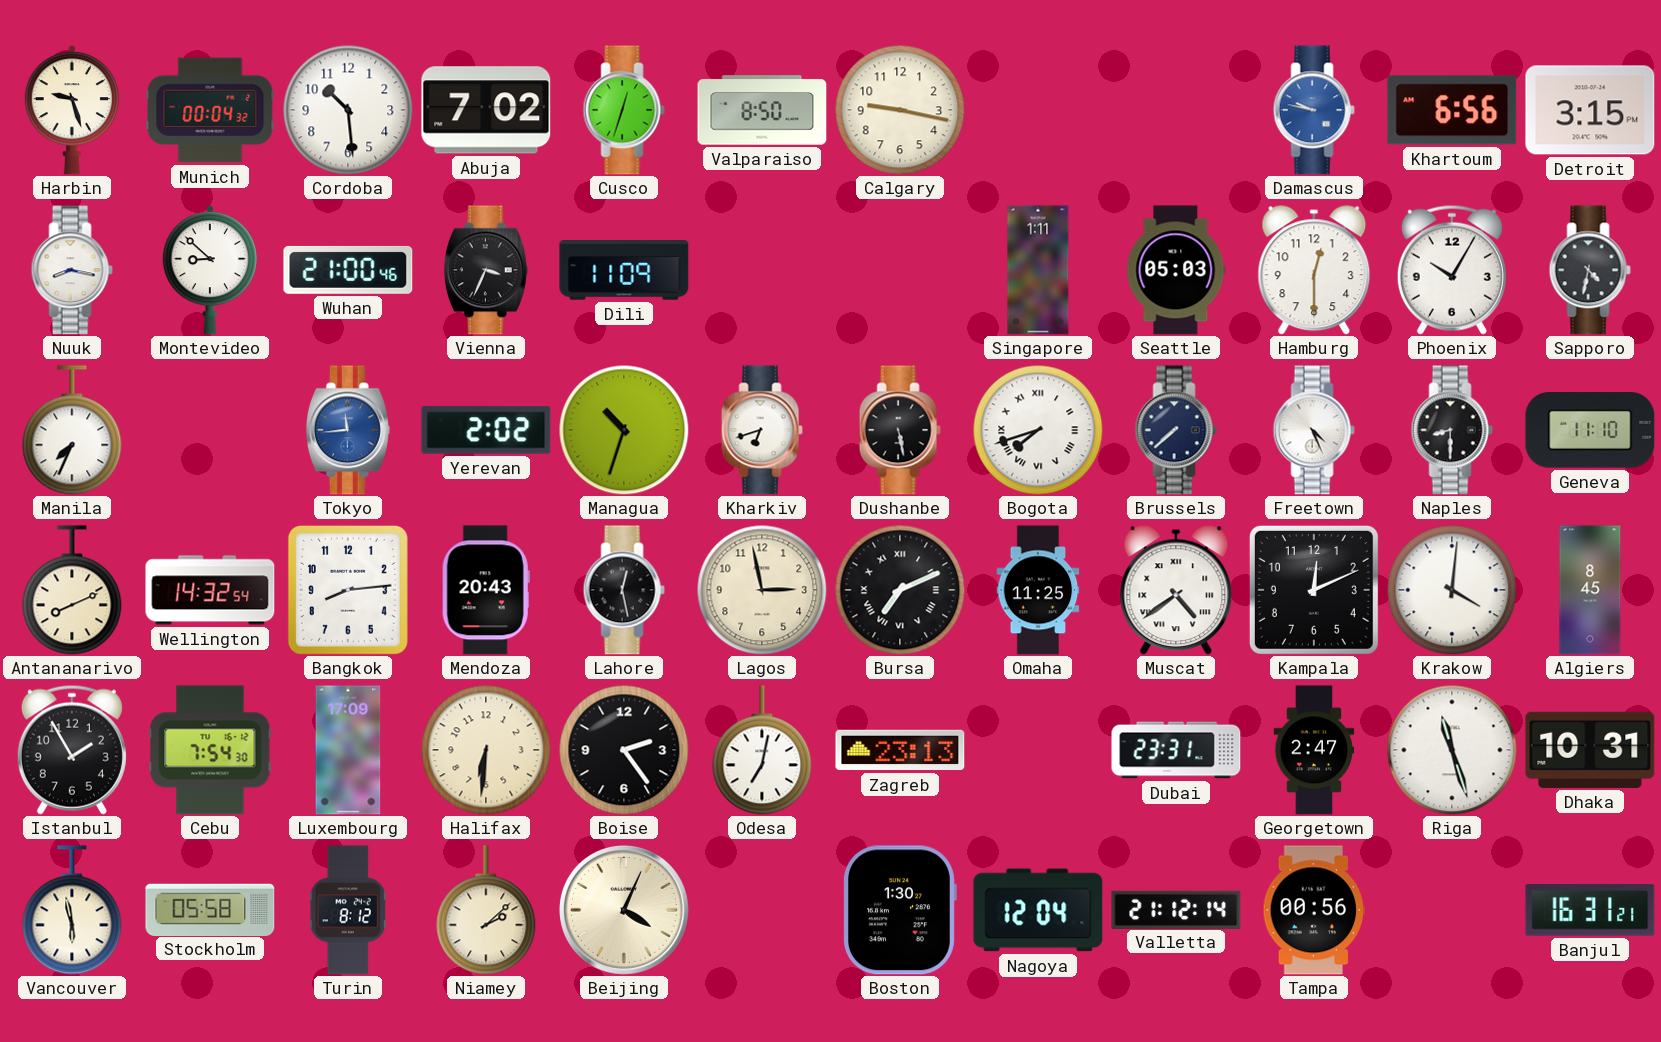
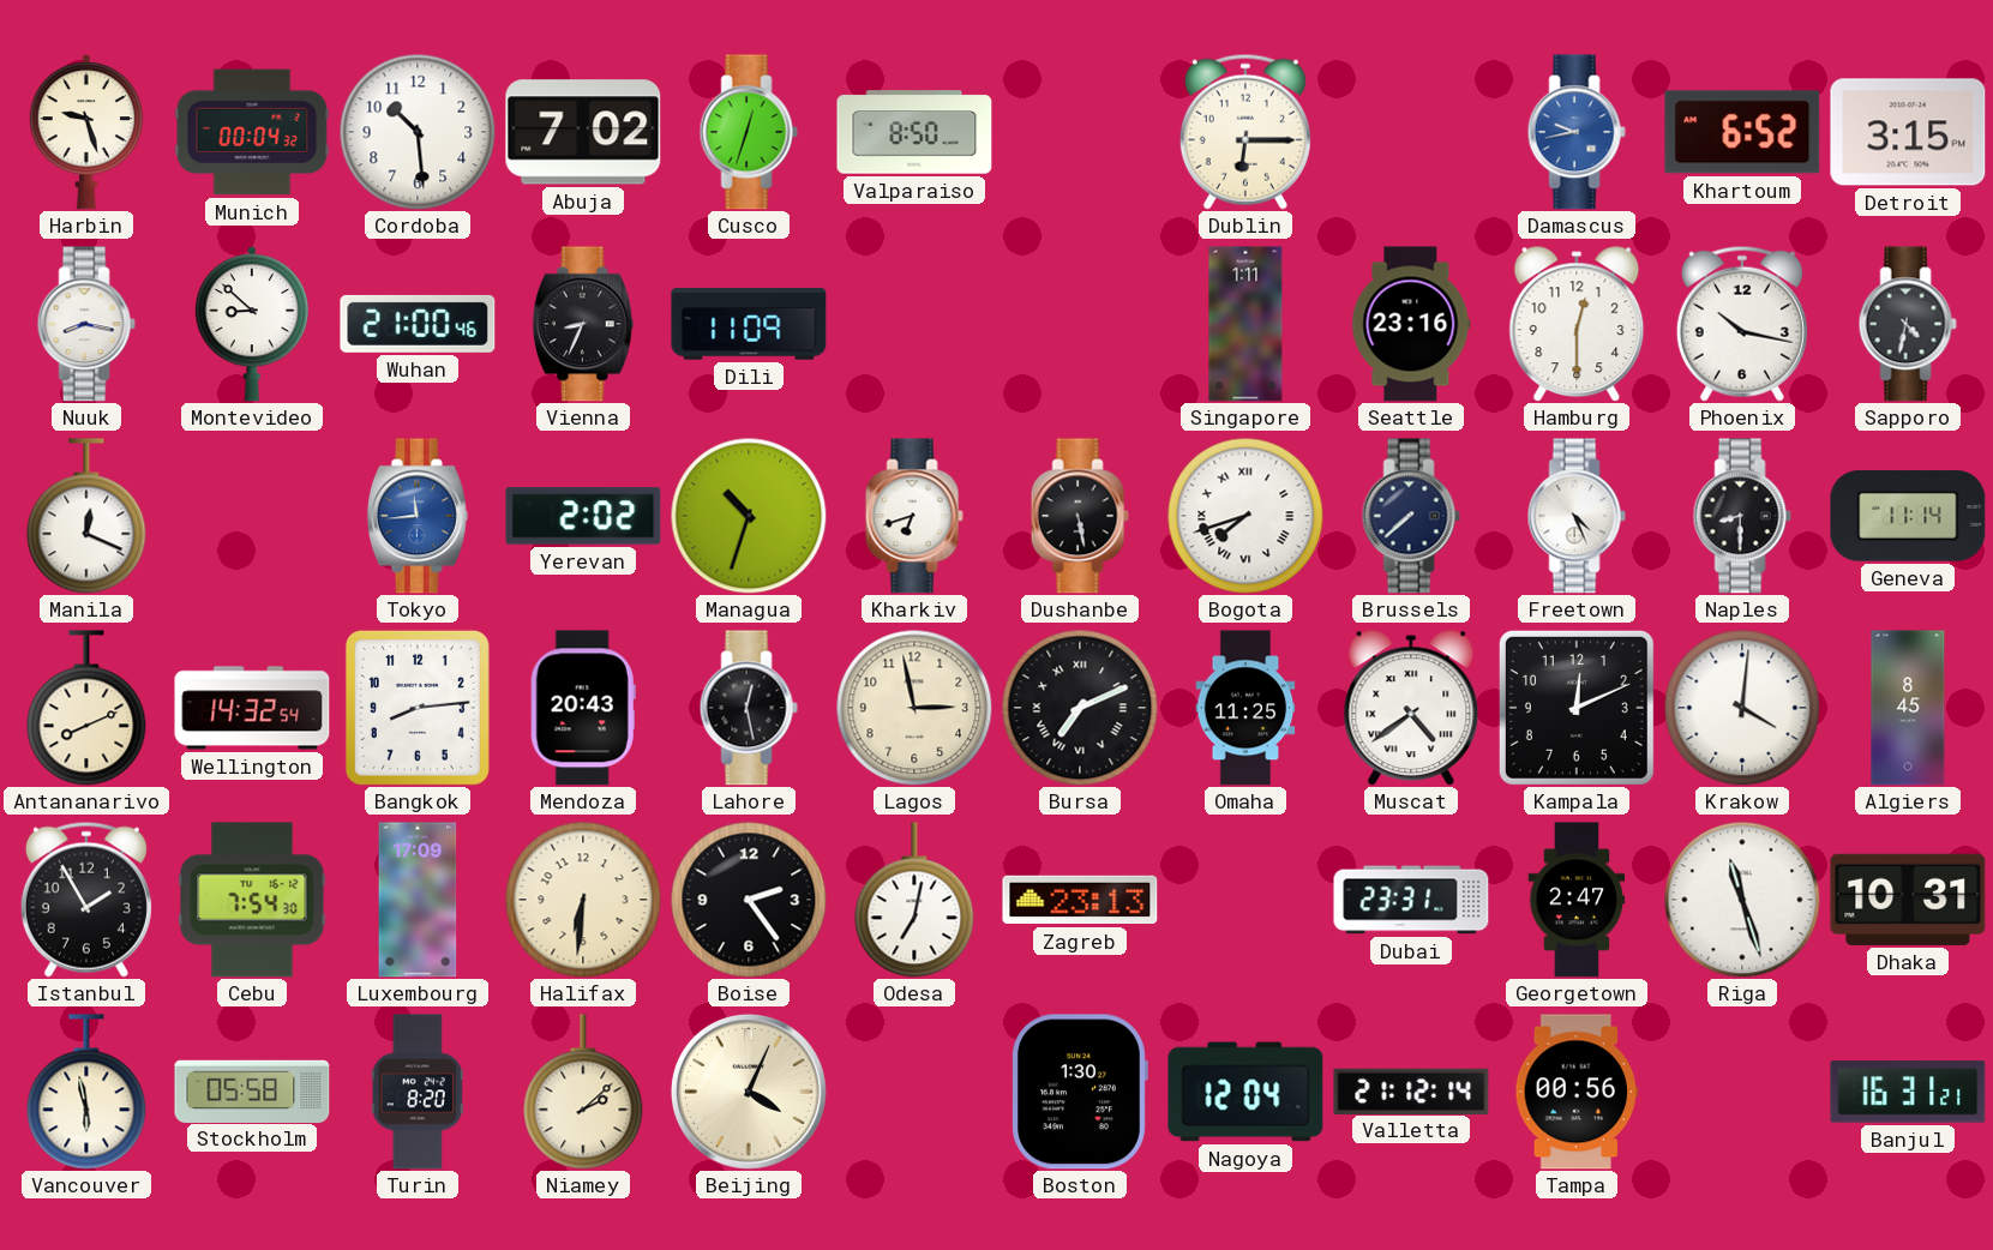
Calgary: 9:17 -> none (900, 110)
Dublin: none -> 6:15 (1245, 132)
Damascus: 9:47 -> 9:43 (1577, 132)
Khartoum: 6:56 -> 6:52 (1742, 132)
Vienna: 3:34 -> 8:34 (583, 324)
Seattle: 05:03 -> 23:16 (1411, 324)
Phoenix: 10:05 -> 10:17 (1742, 324)
Manila: 7:34 -> 12:19 (86, 516)
Geneva: 11:10 -> 11:14 (1908, 516)
Turin: 8:12 -> 8:20 (418, 1092)
